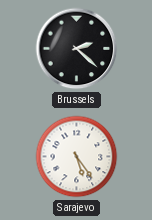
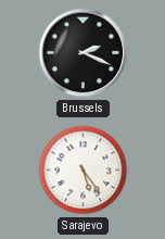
Brussels: 2:22 -> 2:19 (84, 53)
